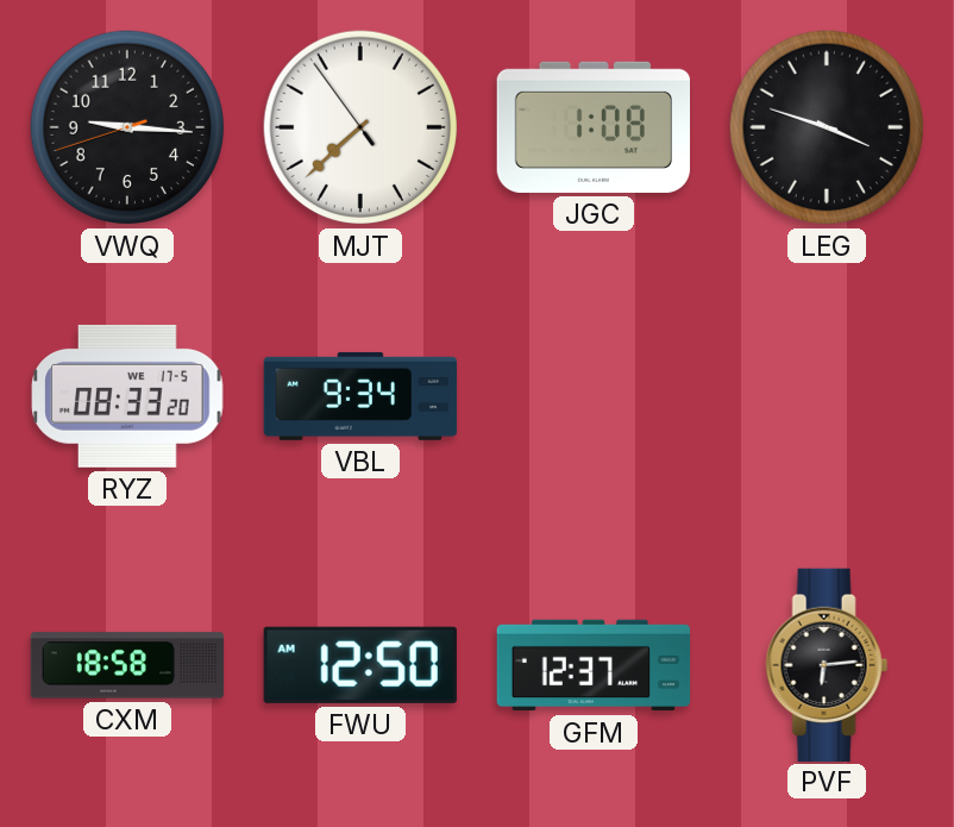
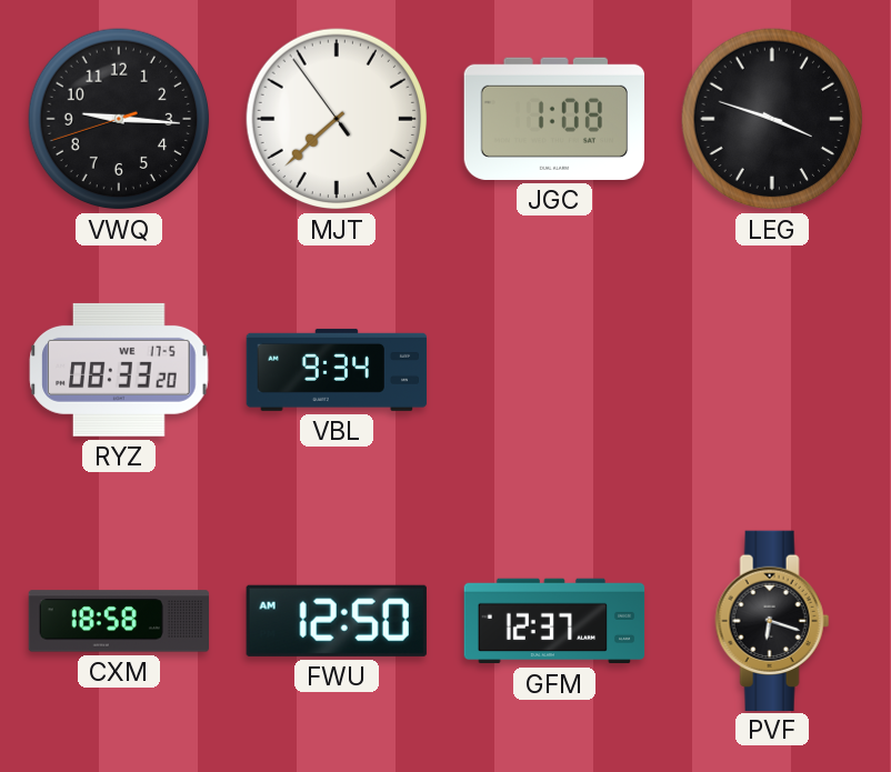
PVF: 6:14 -> 6:18 (772, 620)
